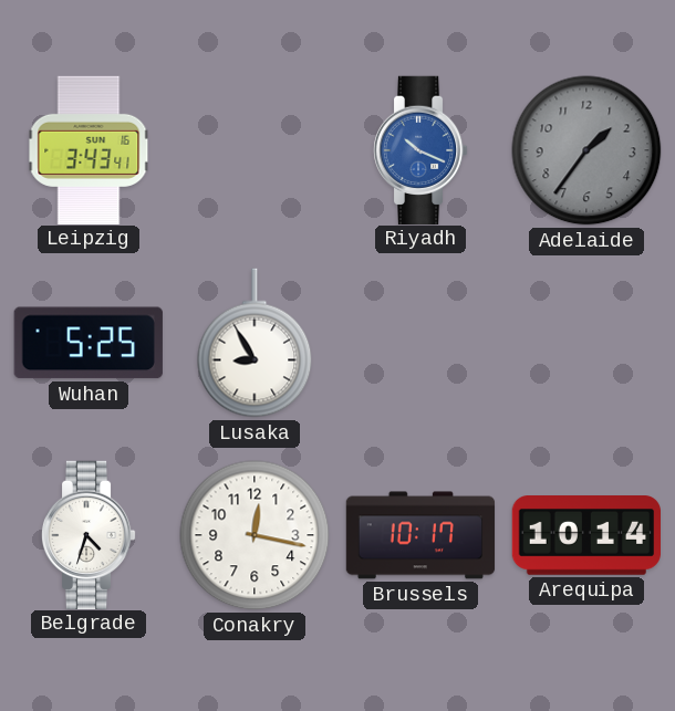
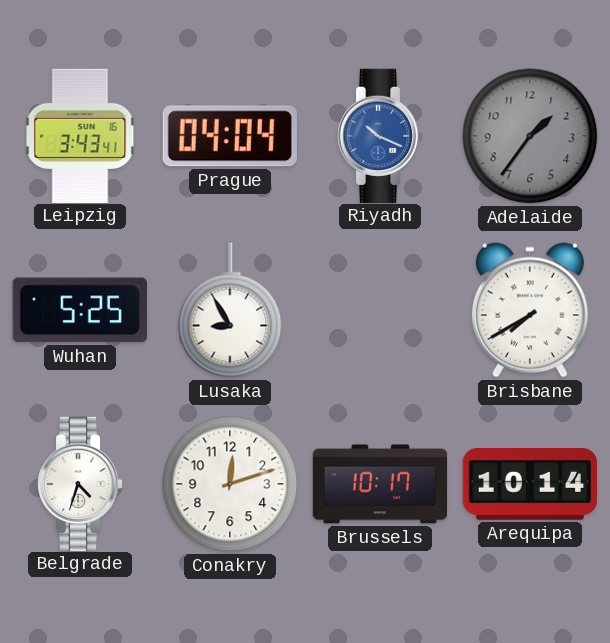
Prague: none -> 04:04 (230, 136)
Brisbane: none -> 7:40 (530, 310)
Conakry: 12:17 -> 12:12 (230, 484)
